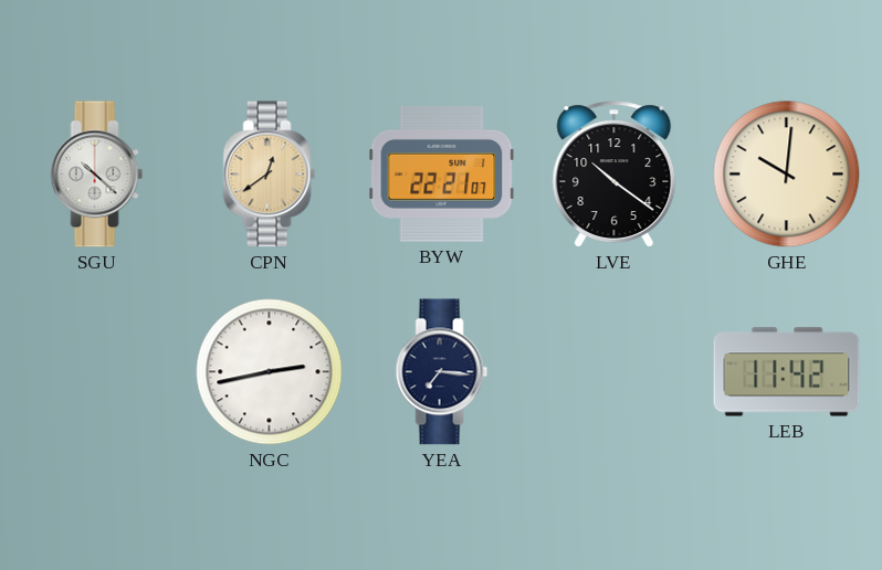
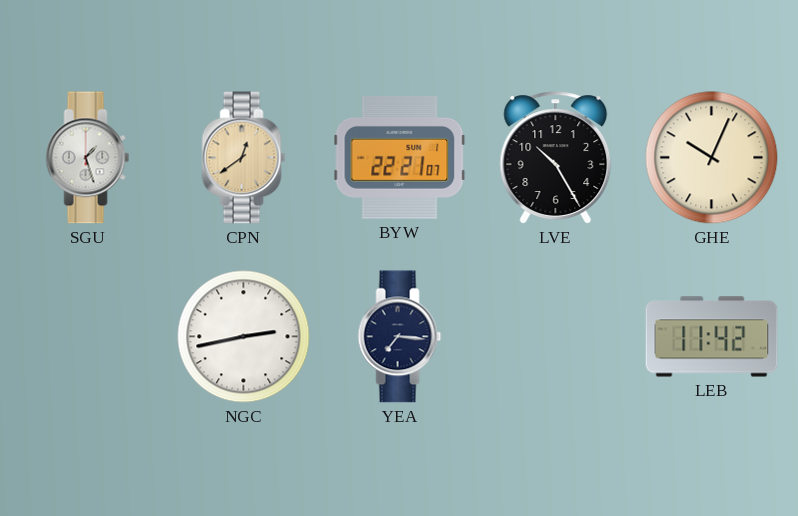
SGU: 10:22 -> 1:27 (88, 158)
LVE: 10:21 -> 10:25 (556, 158)
GHE: 10:01 -> 10:04 (712, 158)
